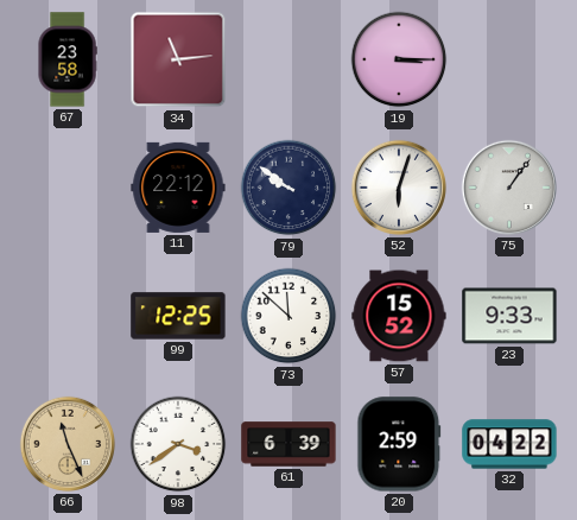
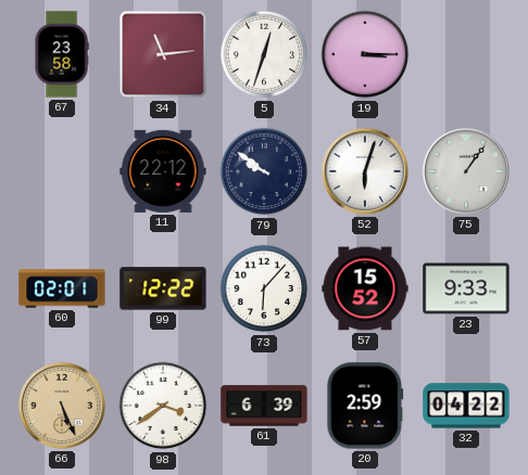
5: none -> 12:33 (264, 54)
60: none -> 02:01 (62, 288)
99: 12:25 -> 12:22 (163, 288)
73: 11:52 -> 6:07 (264, 288)
66: 11:26 -> 5:26 (62, 406)
